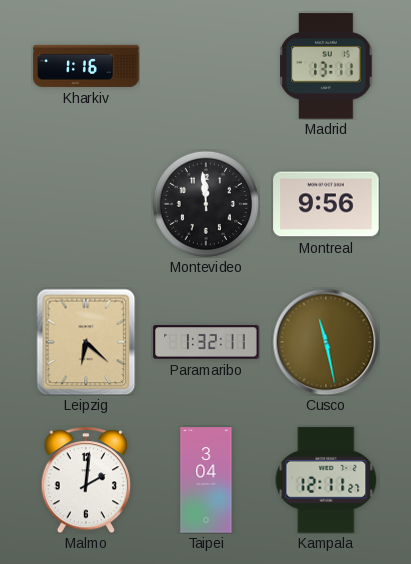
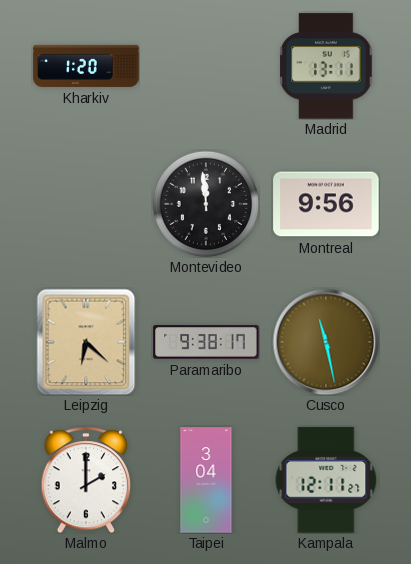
Kharkiv: 1:16 -> 1:20 (86, 66)
Paramaribo: 1:32 -> 9:38 (206, 342)
Malmo: 2:01 -> 2:00 (86, 480)
